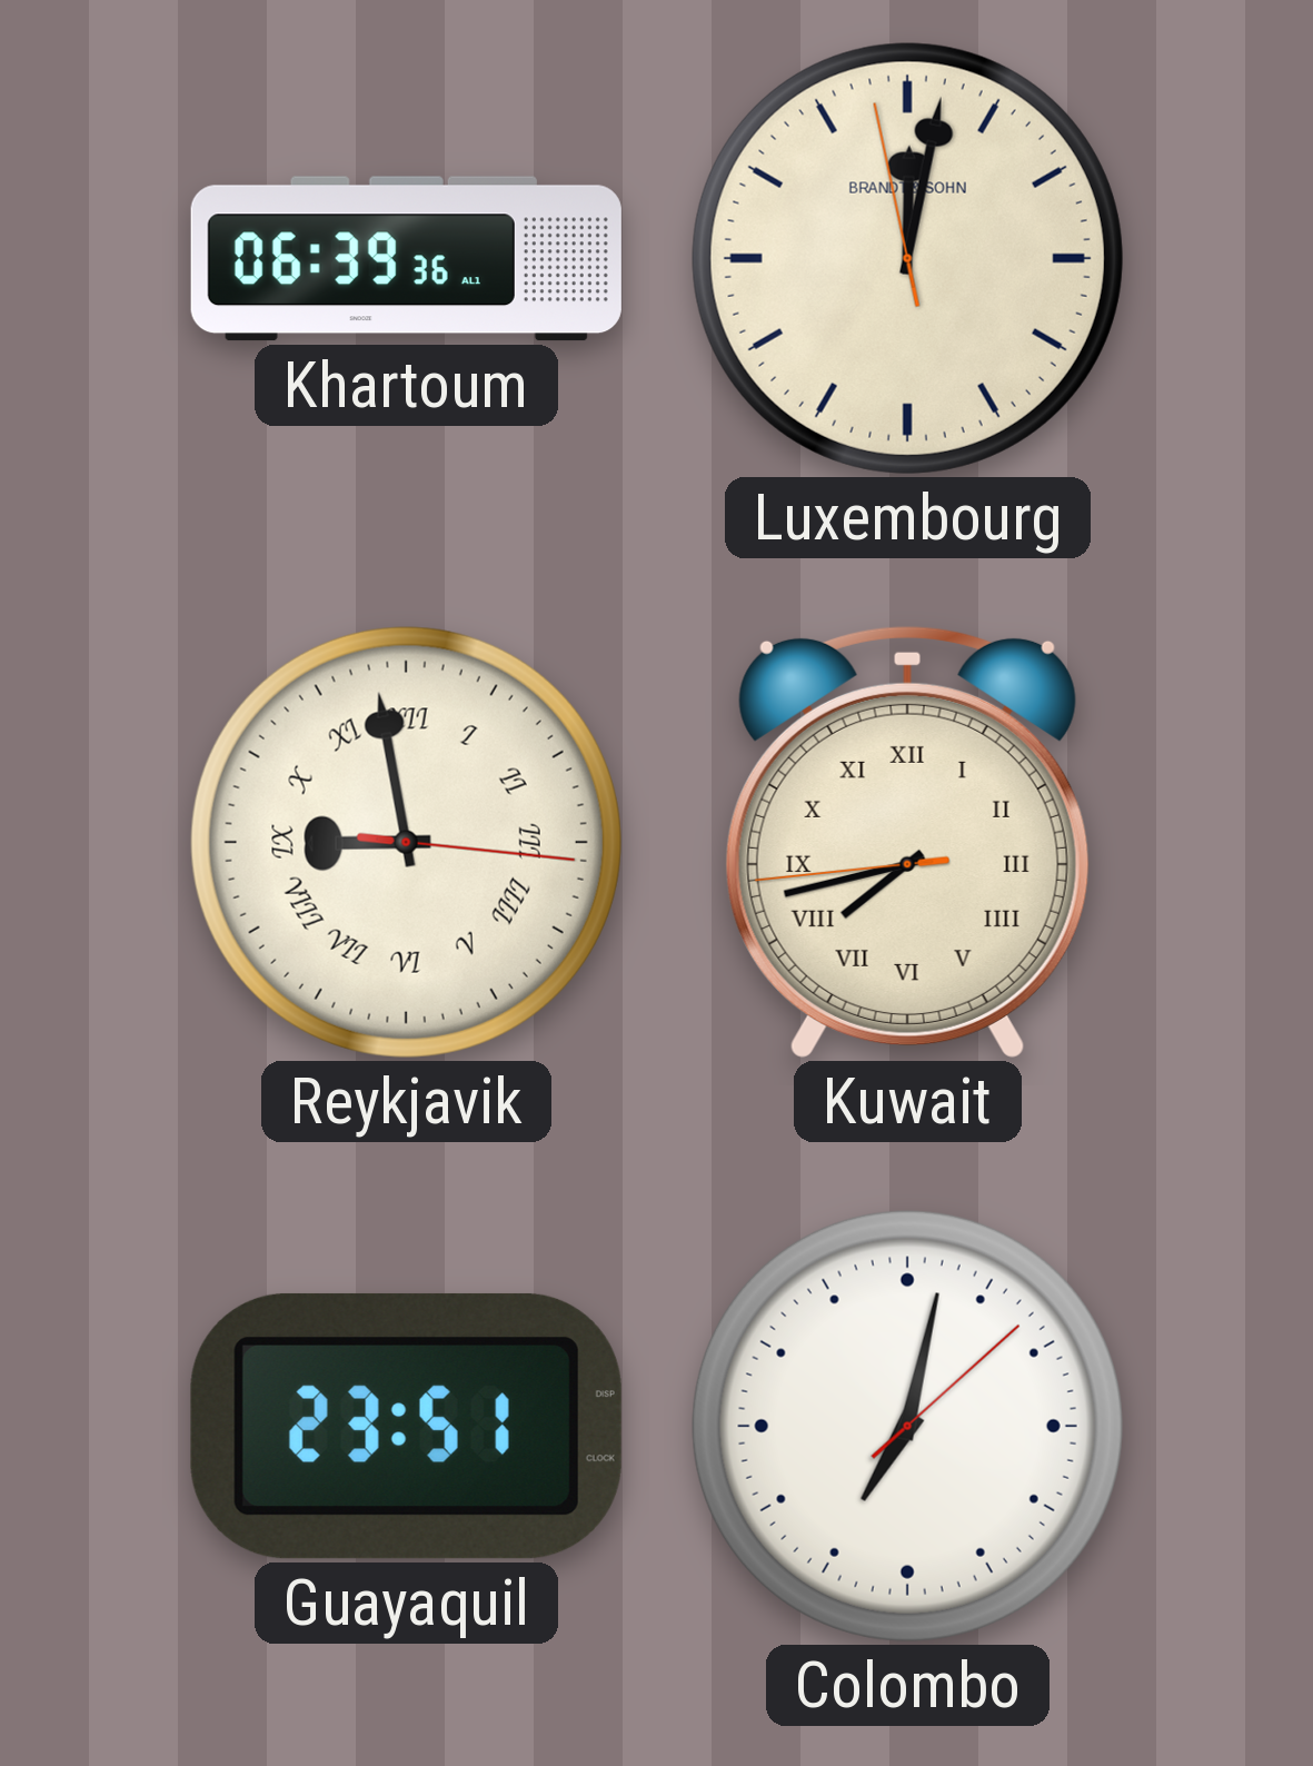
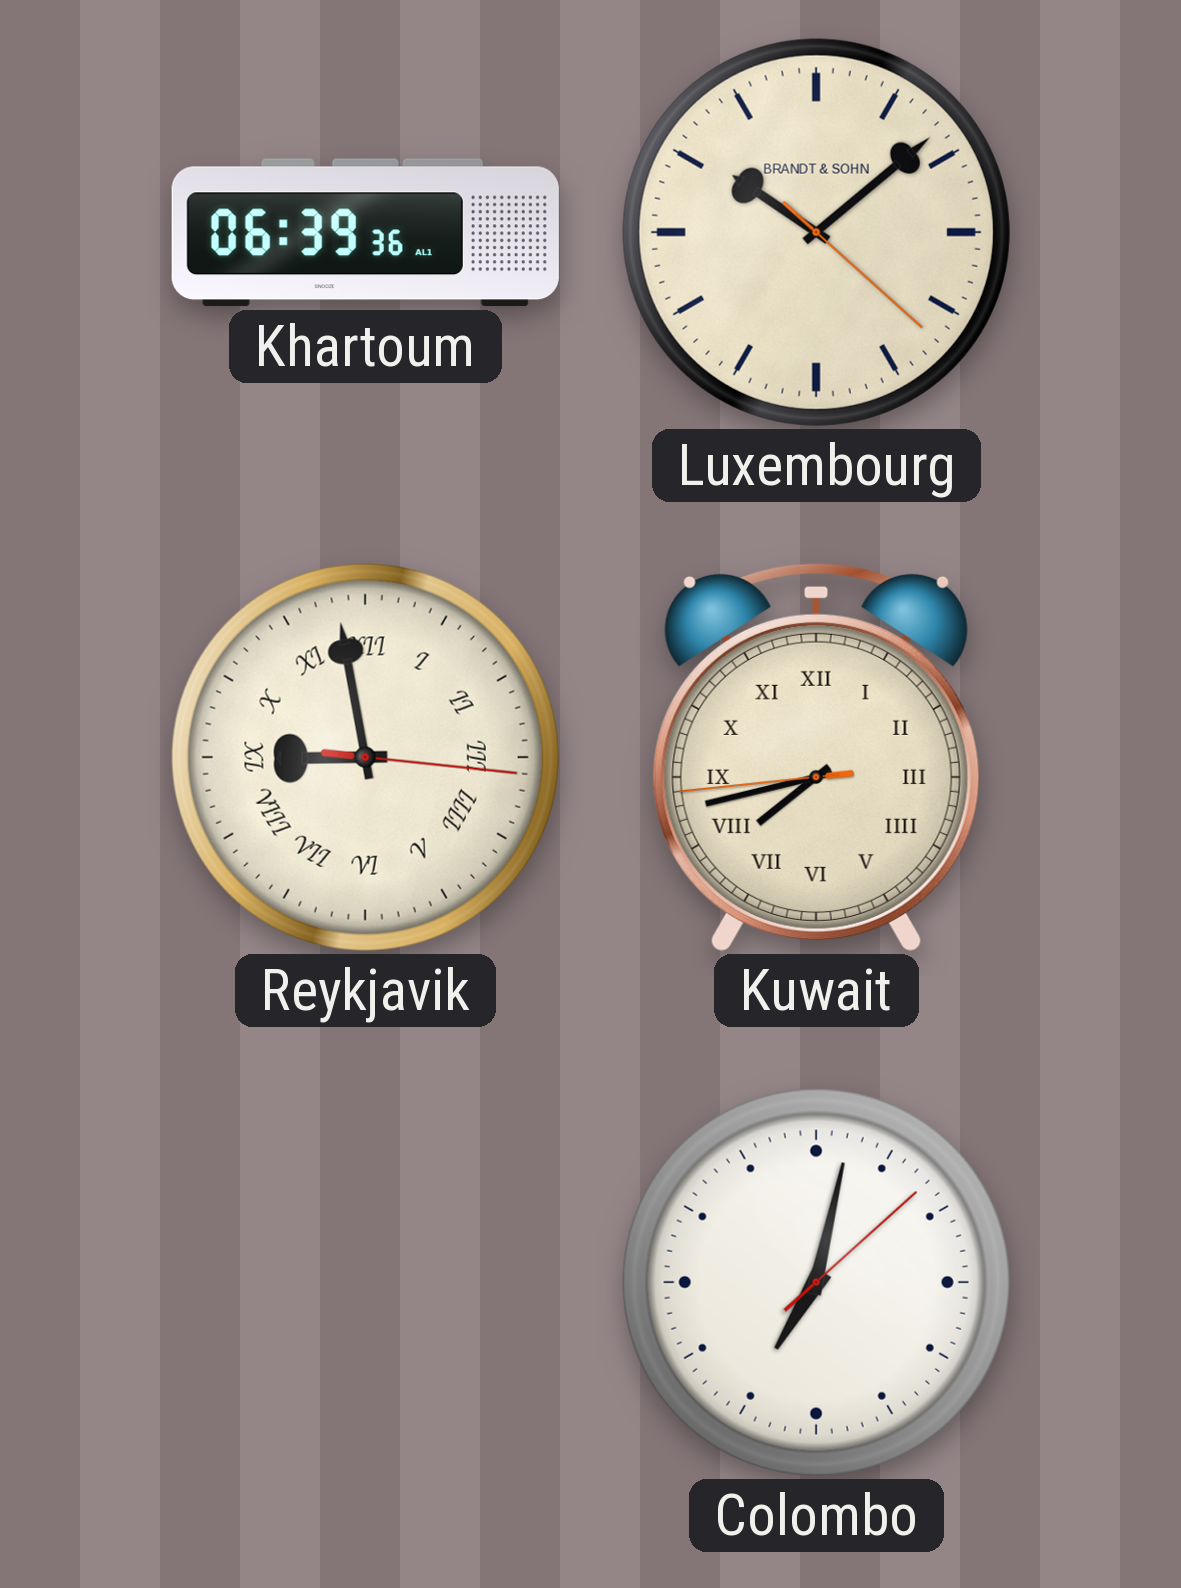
Luxembourg: 12:01 -> 10:08 (816, 232)
Guayaquil: 23:51 -> none (406, 1426)
